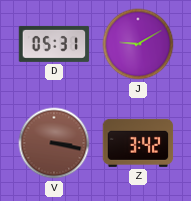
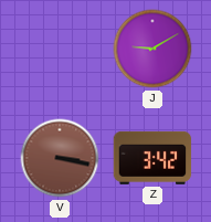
D: 05:31 -> none (54, 44)
